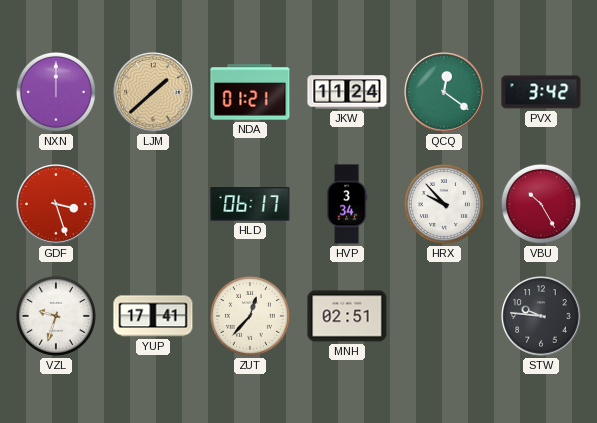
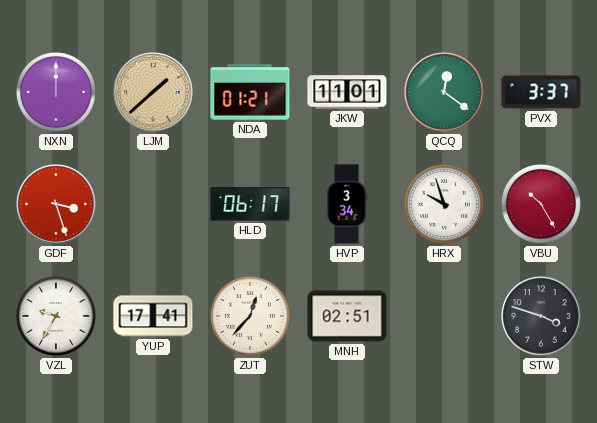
JKW: 11:24 -> 11:01 (347, 92)
PVX: 3:42 -> 3:37 (541, 92)
HRX: 9:53 -> 9:57 (444, 204)
VZL: 9:33 -> 9:35 (56, 316)
STW: 9:46 -> 3:48 (541, 316)
